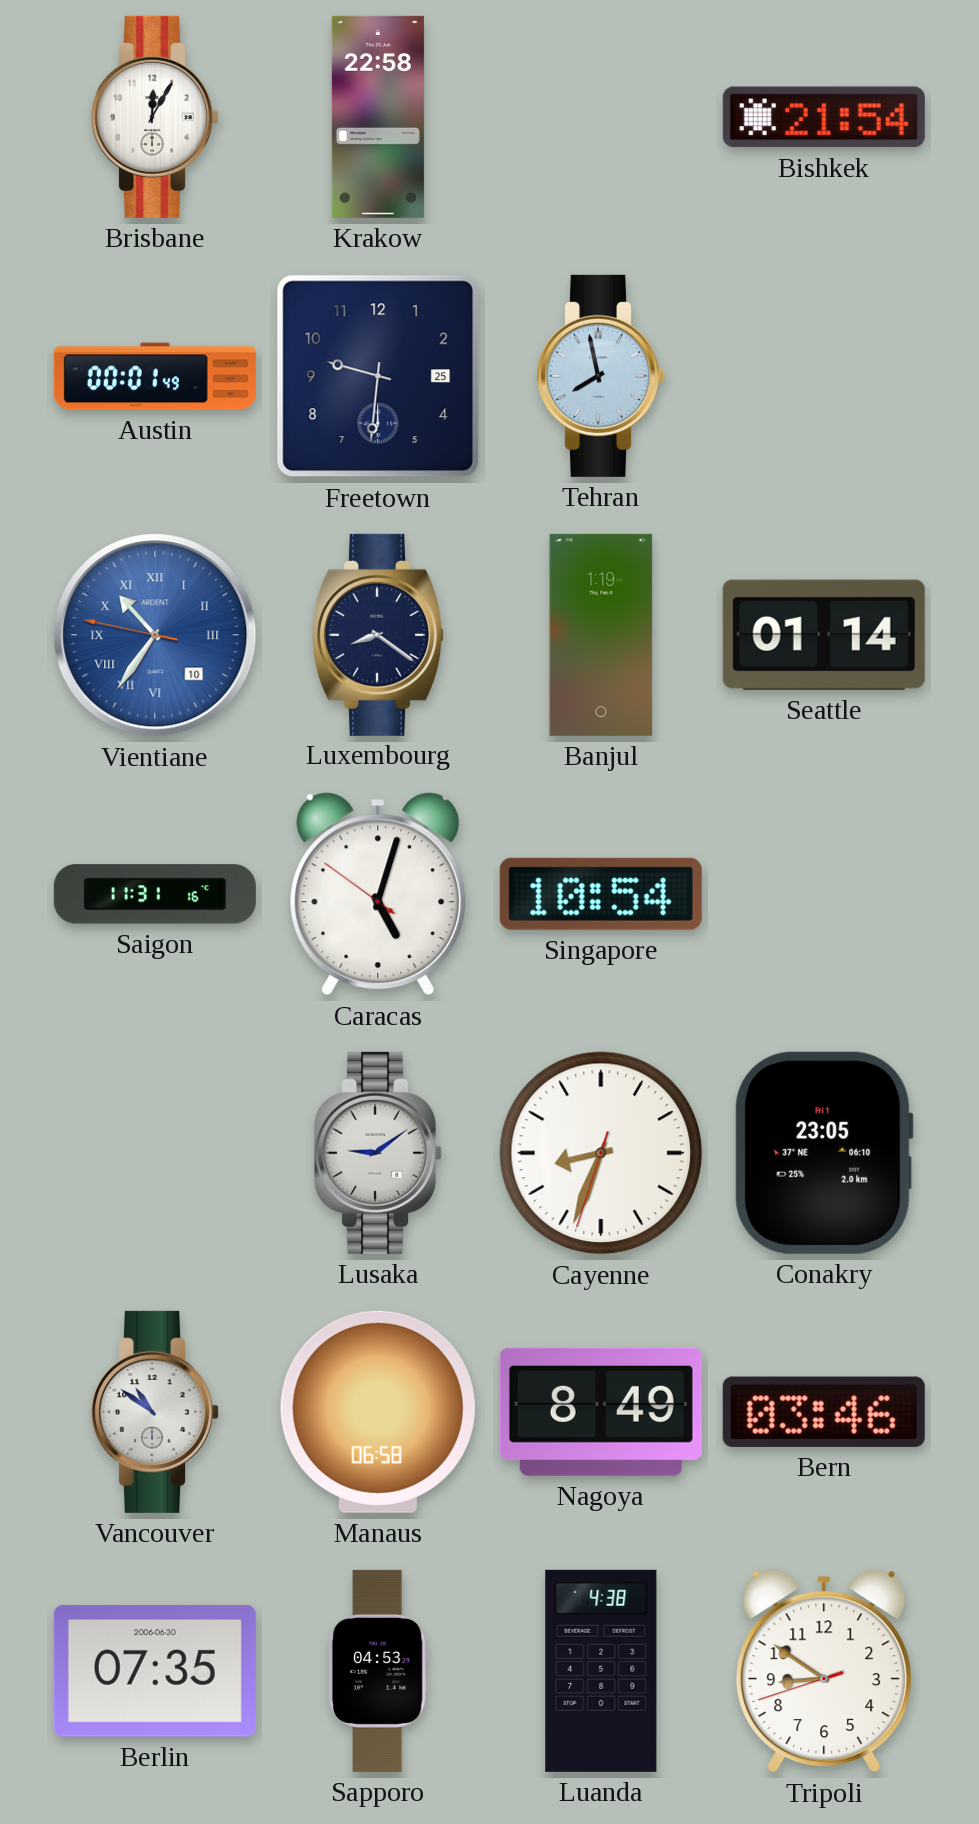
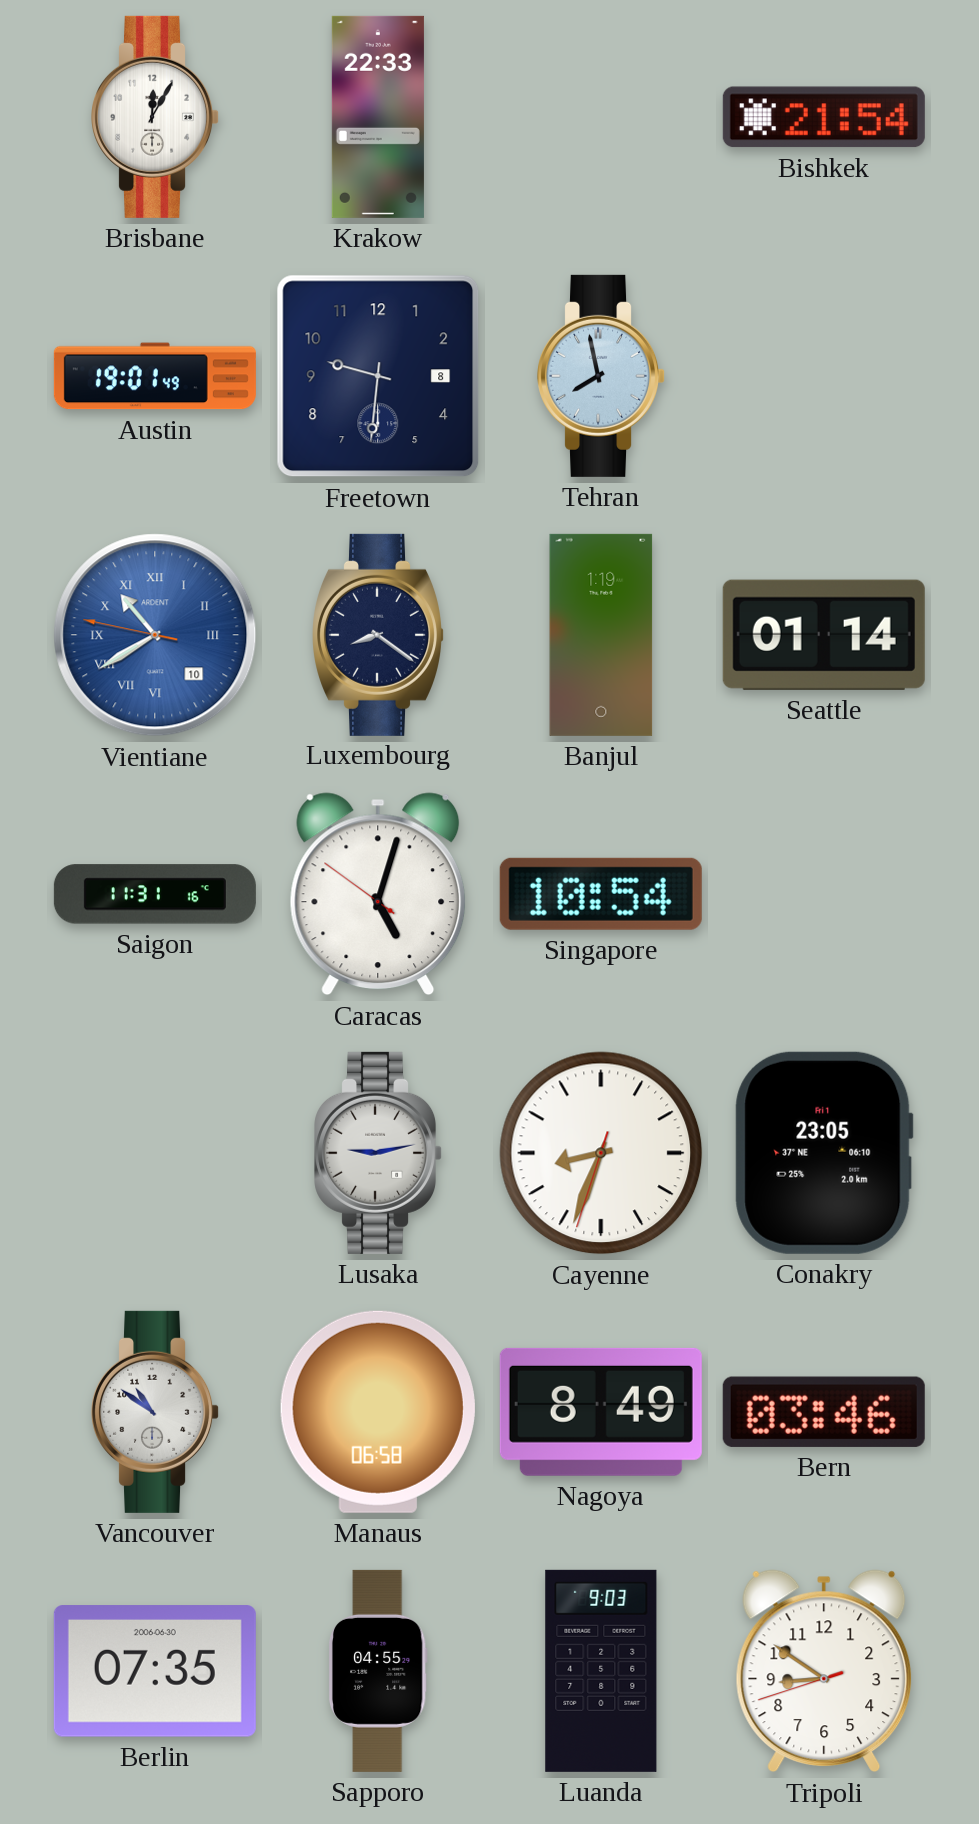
Krakow: 22:58 -> 22:33 (378, 117)
Austin: 00:01 -> 19:01 (155, 376)
Freetown date: 25 -> 8 (378, 376)
Vientiane: 10:35 -> 10:39 (155, 635)
Lusaka: 9:09 -> 9:13 (379, 1153)
Sapporo: 04:53 -> 04:55 (378, 1671)
Luanda: 4:38 -> 9:03 (601, 1671)
